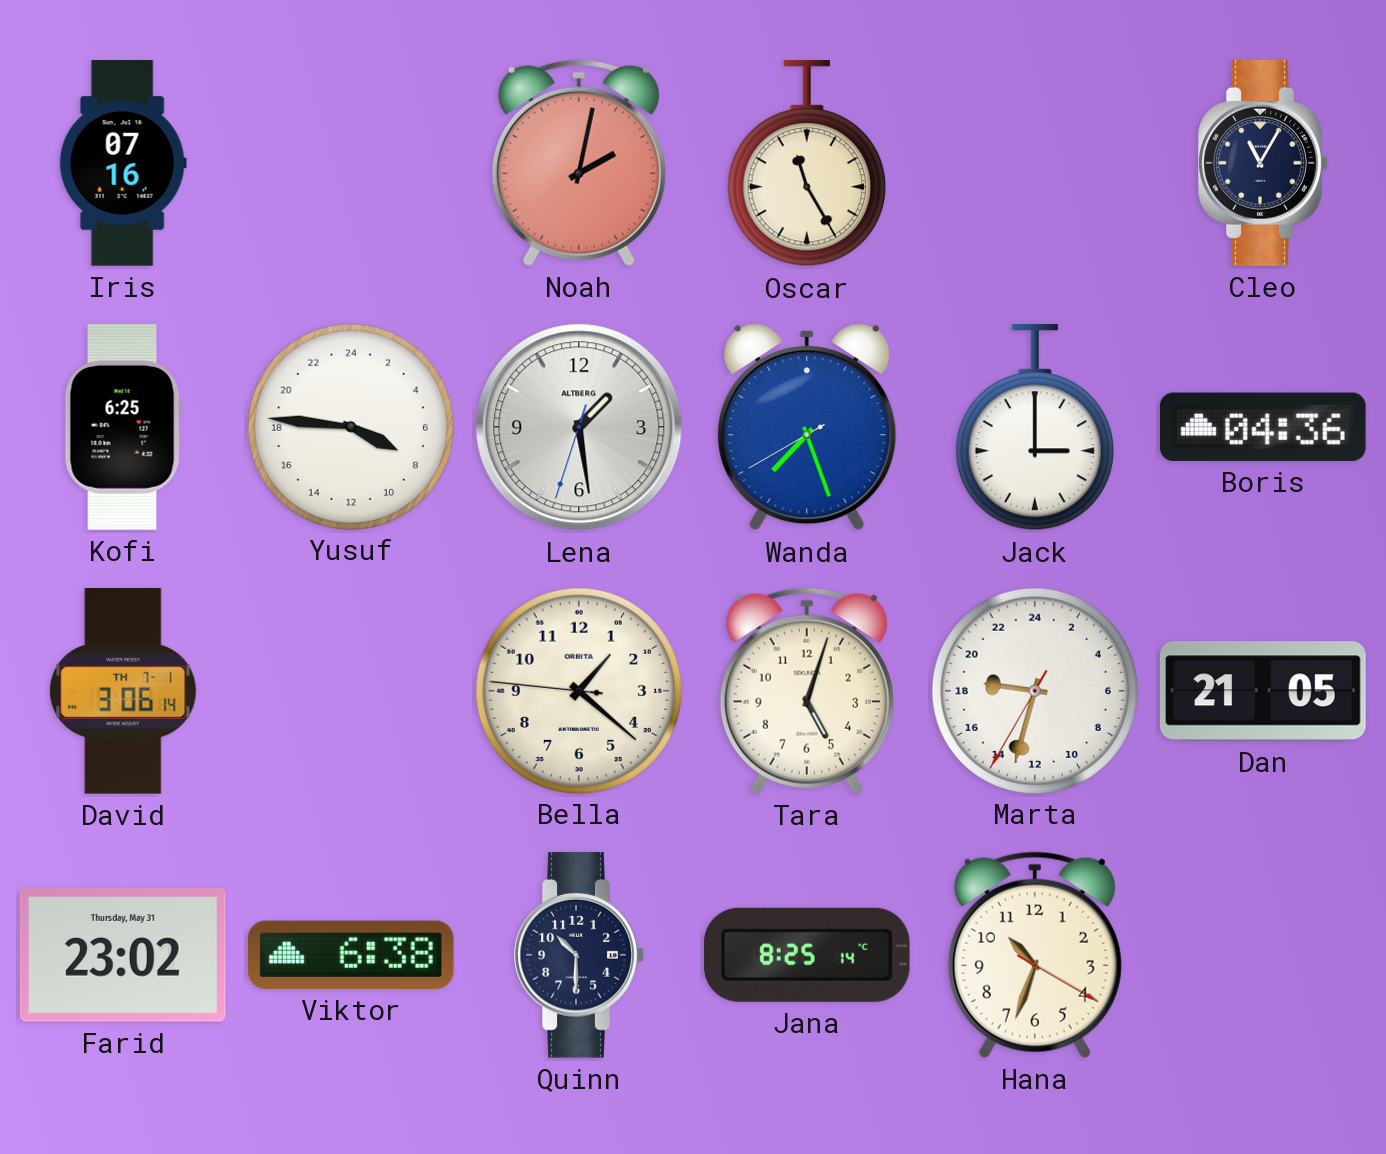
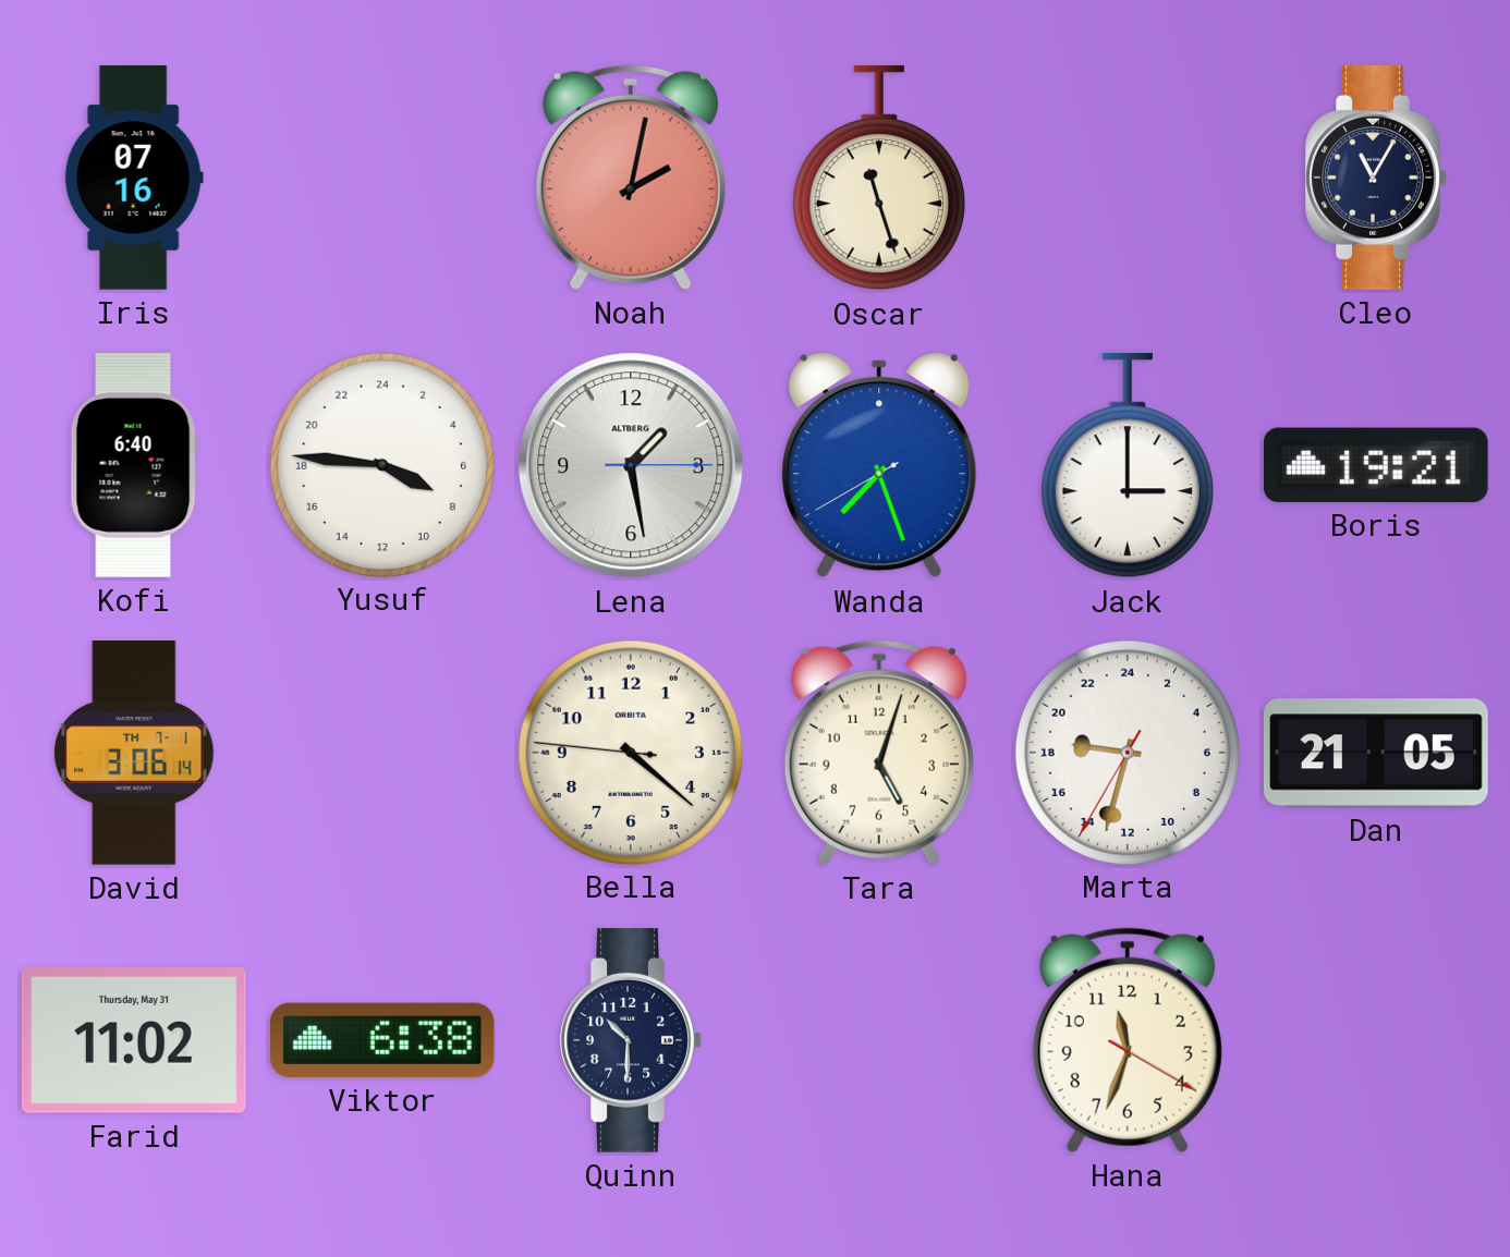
Oscar: 11:25 -> 11:27 (879, 178)
Kofi: 6:25 -> 6:40 (134, 466)
Lena: 1:28:33 -> 1:28:15 (631, 465)
Boris: 04:36 -> 19:21 (1376, 465)
Bella: 1:21 -> 4:21 (630, 752)
Farid: 23:02 -> 11:02 (134, 1041)
Jana: 8:25 -> none (807, 955)
Hana: 10:33 -> 11:33 (1128, 1040)
